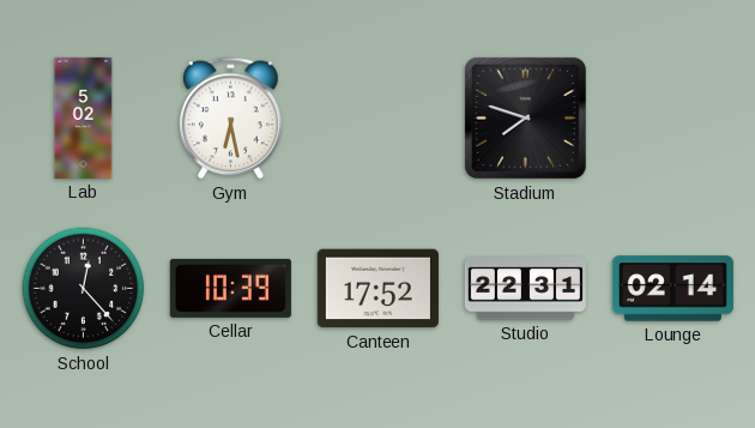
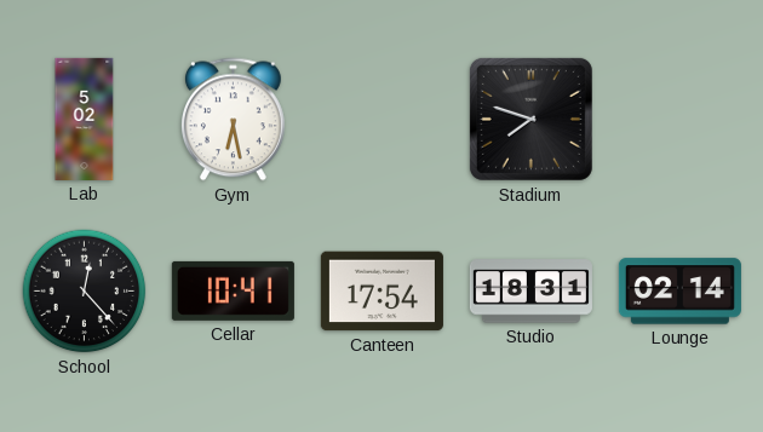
Cellar: 10:39 -> 10:41 (233, 290)
Canteen: 17:52 -> 17:54 (381, 292)
Studio: 22:31 -> 18:31 (530, 292)
